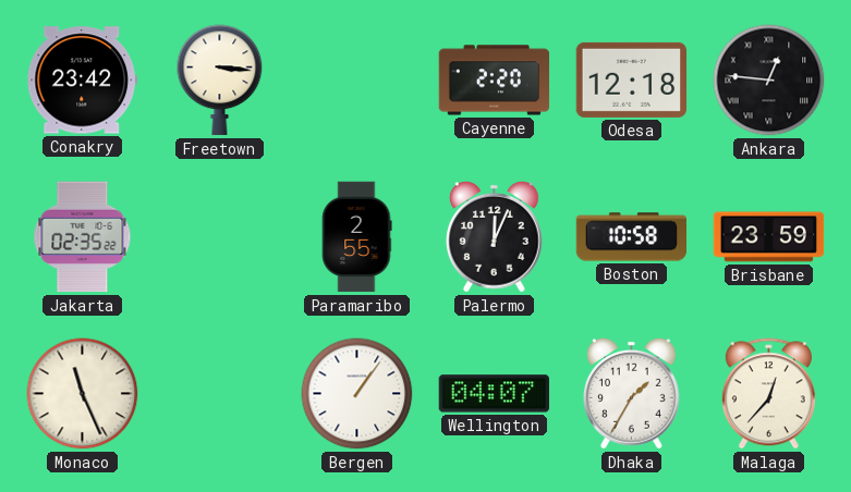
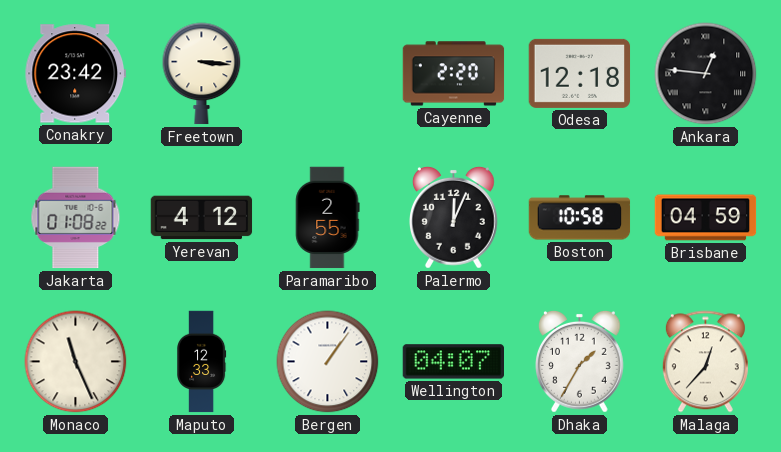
Jakarta: 02:35 -> 01:08 (76, 218)
Yerevan: none -> 4:12 (202, 218)
Brisbane: 23:59 -> 04:59 (706, 218)
Maputo: none -> 12:33 (201, 362)
